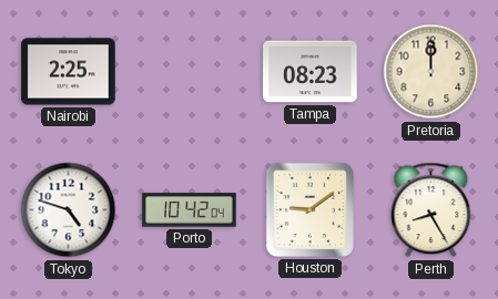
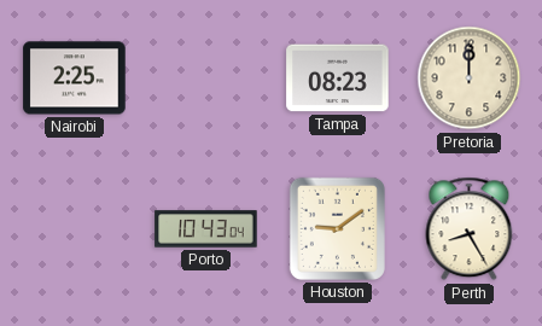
Tokyo: 4:48 -> none (69, 210)
Porto: 10:42 -> 10:43 (206, 229)
